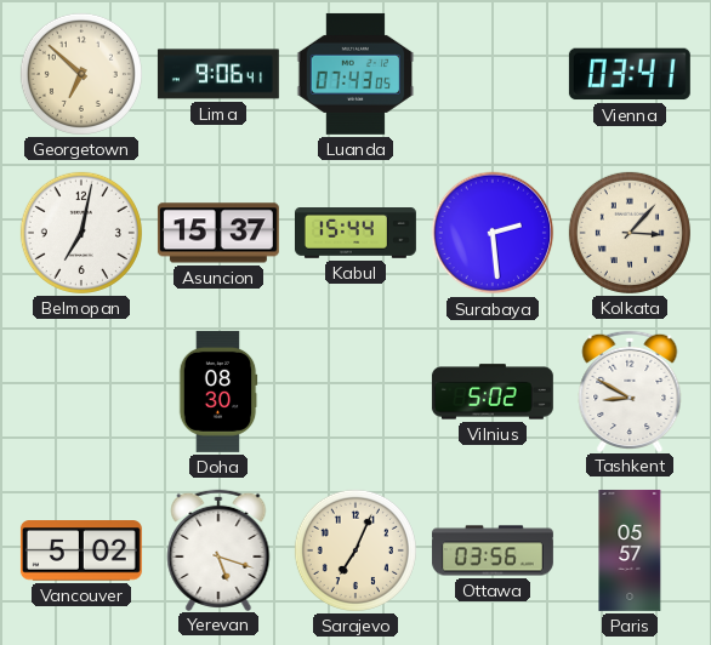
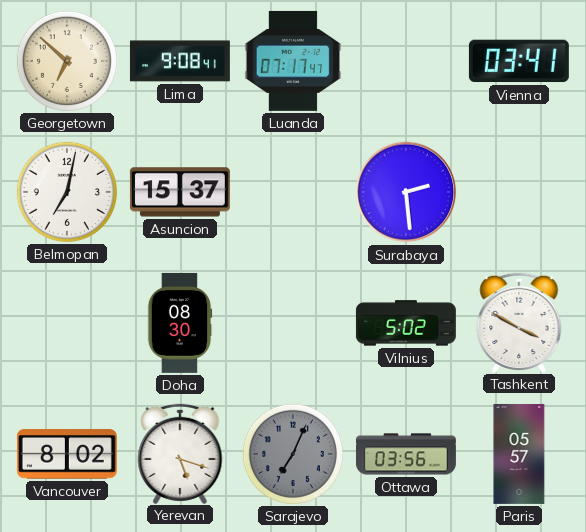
Lima: 9:06 -> 9:08 (180, 61)
Luanda: 07:43 -> 07:17 (293, 61)
Kabul: 15:44 -> none (355, 234)
Kolkata: 3:07 -> none (630, 233)
Tashkent: 8:50 -> 3:50 (519, 322)
Vancouver: 5:02 -> 8:02 (67, 454)
Sarajevo dial: cream -> grey (293, 454)
